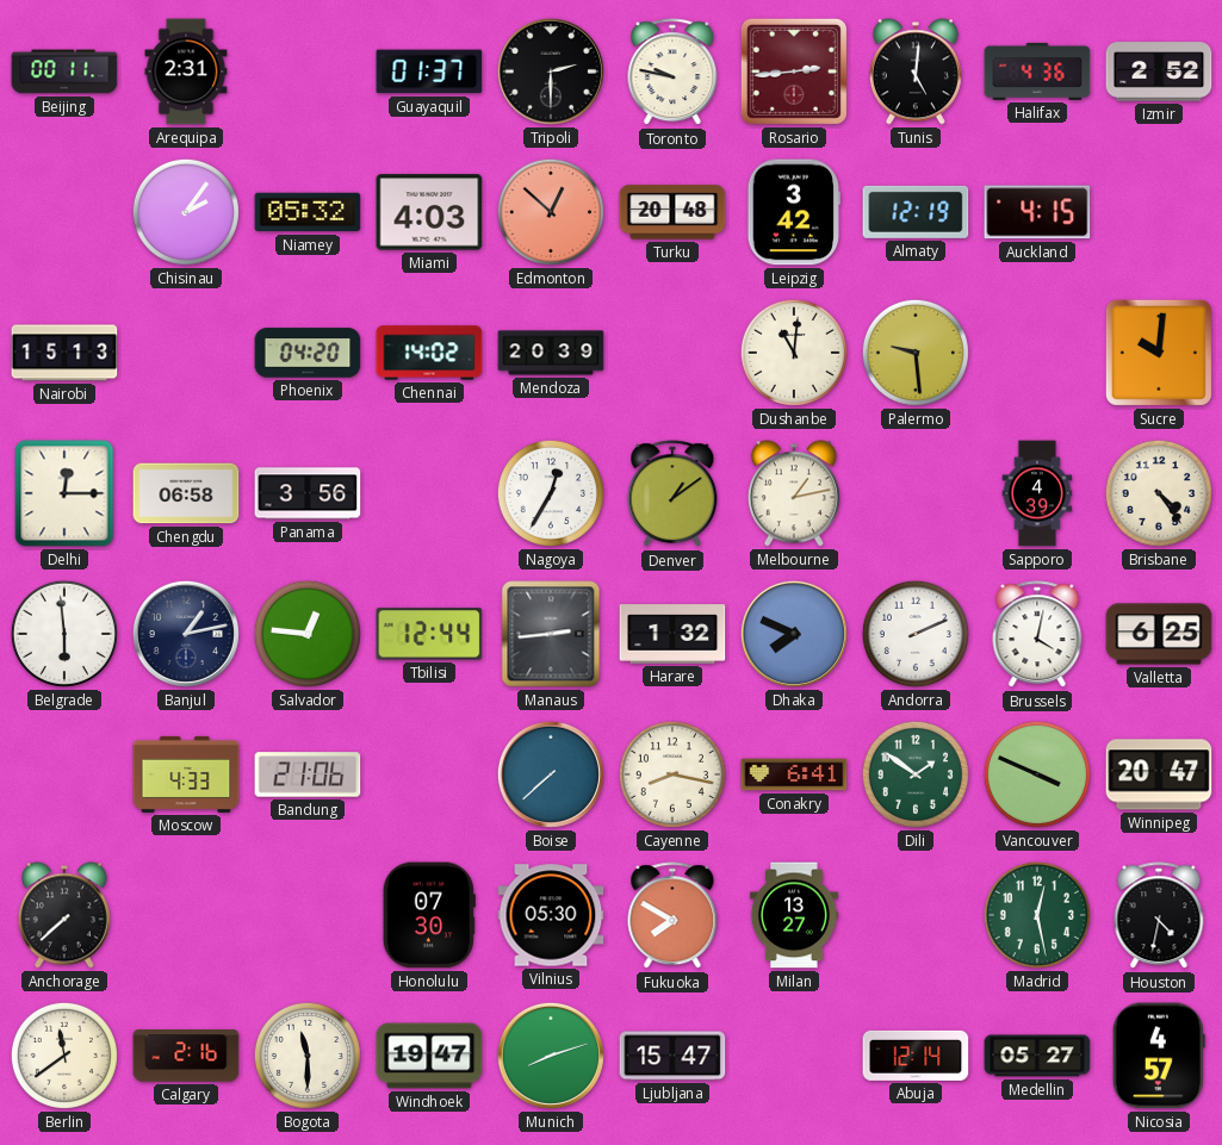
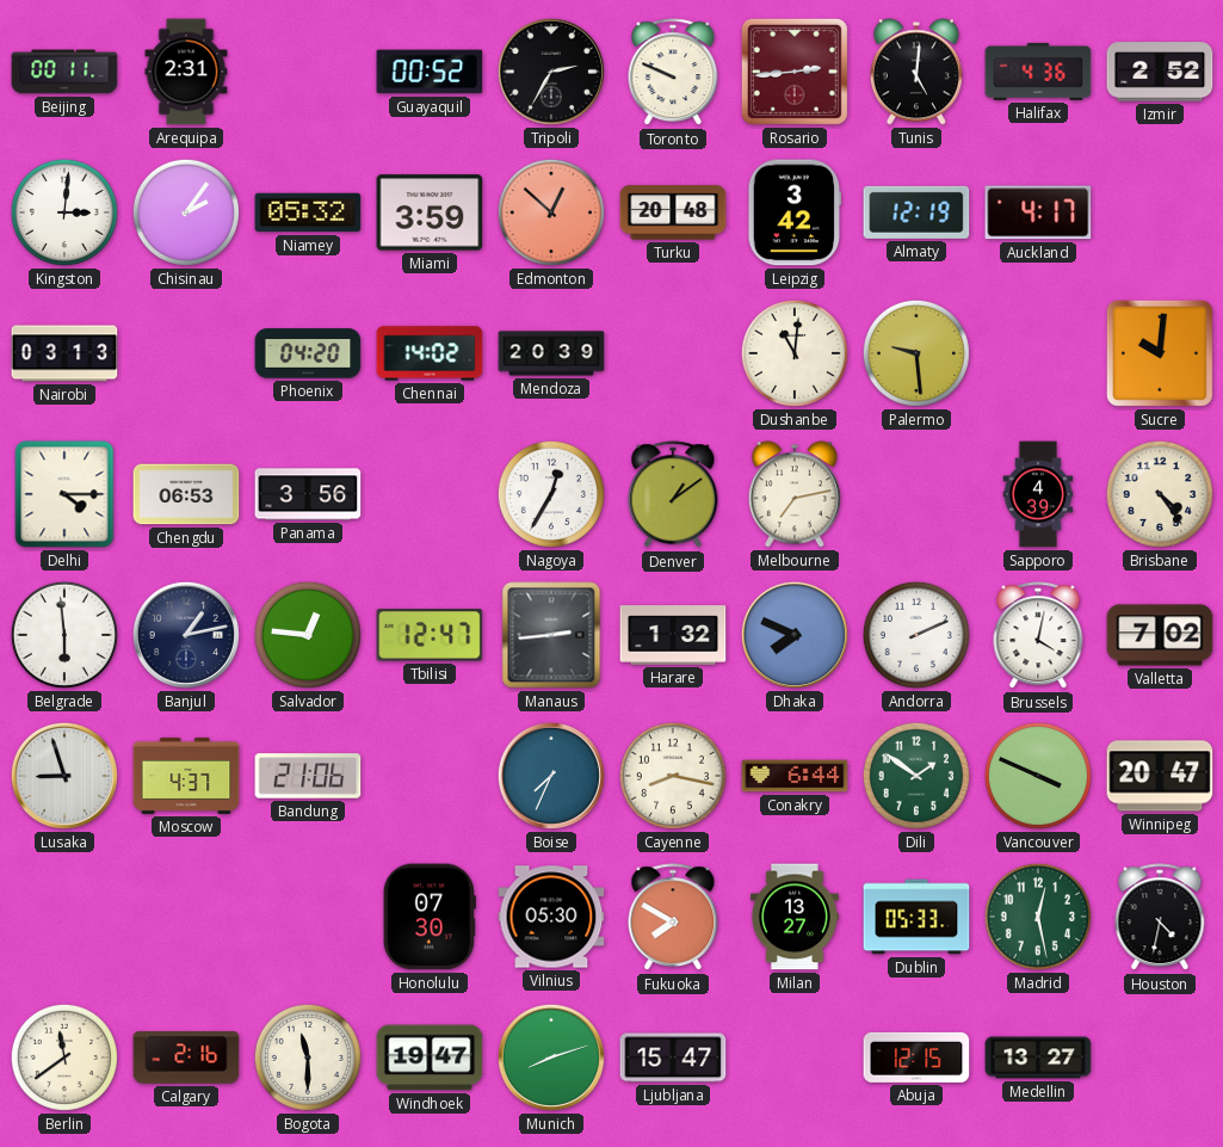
Guayaquil: 01:37 -> 00:52 (430, 72)
Tripoli: 2:30 -> 2:35 (551, 72)
Toronto: 9:47 -> 9:49 (673, 73)
Kingston: none -> 3:01 (64, 212)
Miami: 4:03 -> 3:59 (430, 212)
Auckland: 4:15 -> 4:17 (1038, 212)
Nairobi: 15:13 -> 03:13 (64, 353)
Delhi: 12:15 -> 4:15 (64, 494)
Chengdu: 06:58 -> 06:53 (186, 494)
Melbourne: 1:13 -> 7:13 (795, 494)
Tbilisi: 12:44 -> 12:47 (430, 635)
Valletta: 6:25 -> 7:02 (1160, 635)
Lusaka: none -> 8:57 (64, 776)
Moscow: 4:33 -> 4:37 (186, 776)
Boise: 7:38 -> 7:34 (551, 776)
Conakry: 6:41 -> 6:44 (795, 776)
Anchorage: 7:38 -> none (64, 915)
Dublin: none -> 05:33 (916, 917)
Abuja: 12:14 -> 12:15 (916, 1057)
Medellin: 05:27 -> 13:27 (1038, 1057)
Nicosia: 4:57 -> none (1159, 1056)
